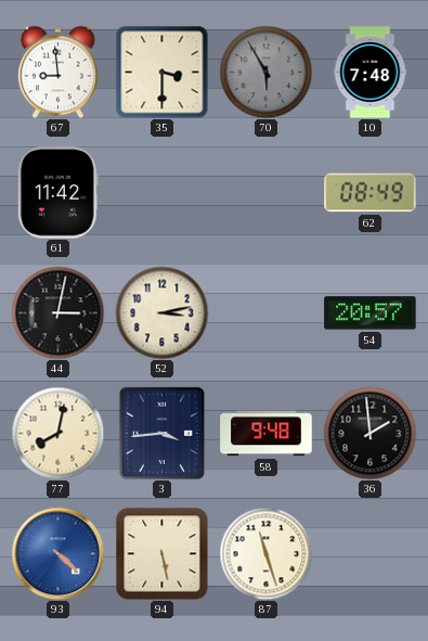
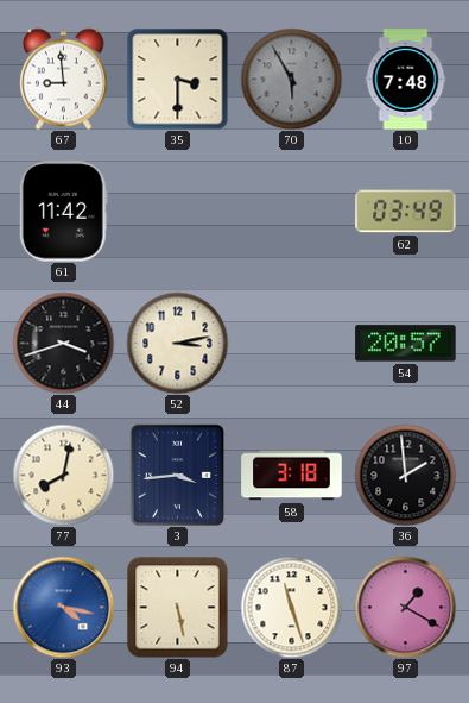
62: 08:49 -> 03:49 (406, 212)
44: 3:02 -> 3:42 (63, 343)
58: 9:48 -> 3:18 (292, 476)
93: 4:22 -> 4:17 (63, 607)
97: none -> 1:20 (405, 607)
